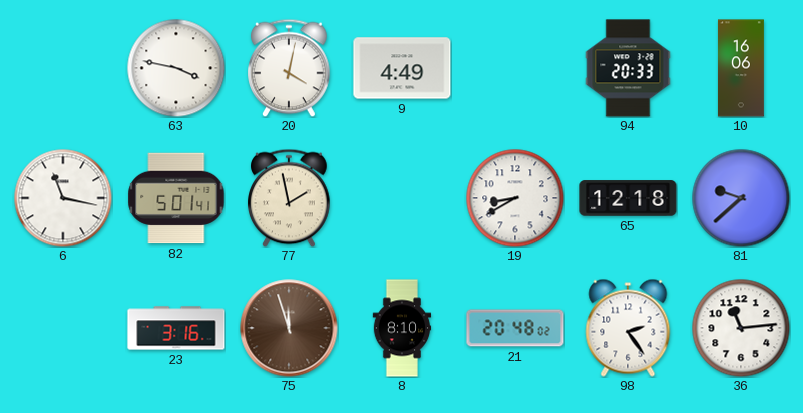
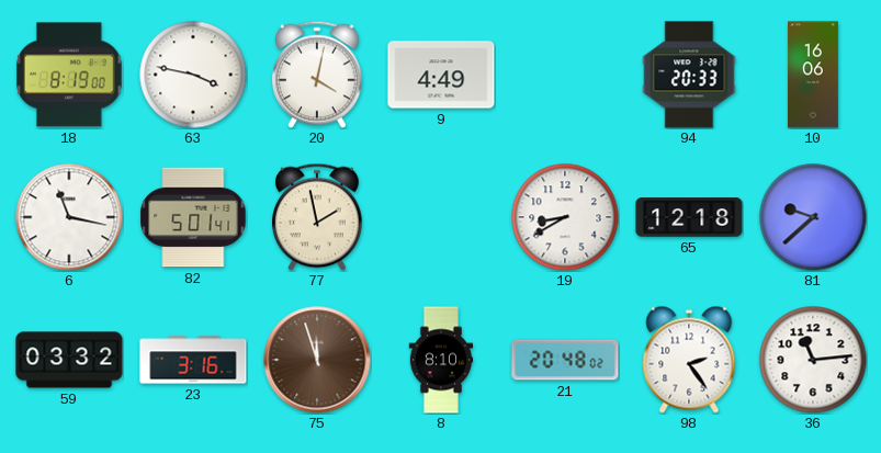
18: none -> 8:19 (70, 75)
59: none -> 03:32 (69, 360)
